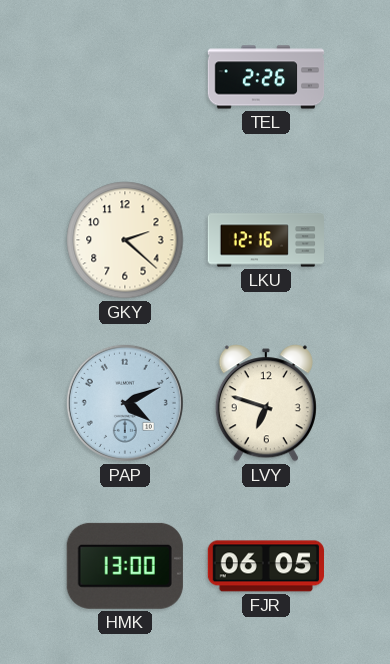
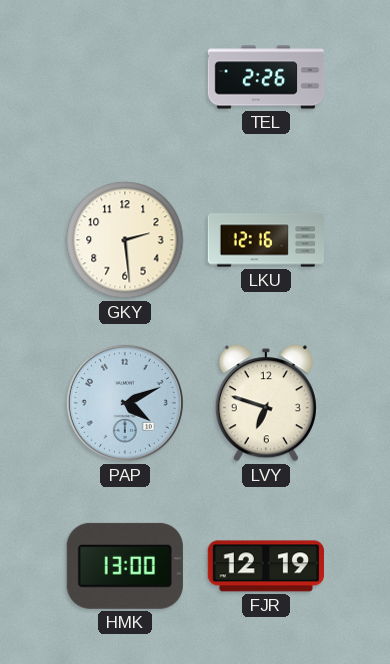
GKY: 2:22 -> 2:29 (125, 240)
FJR: 06:05 -> 12:19 (265, 566)
